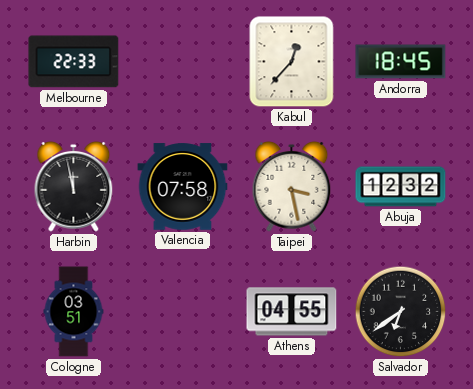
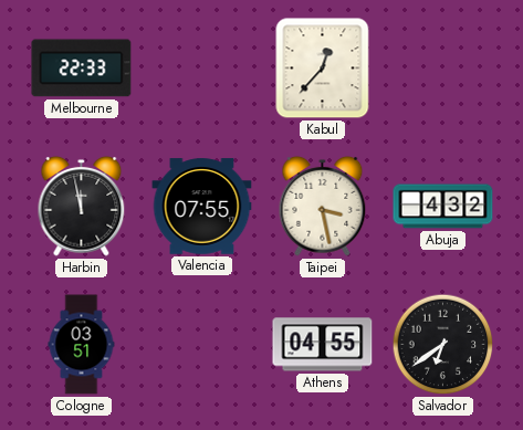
Andorra: 18:45 -> none (401, 62)
Valencia: 07:58 -> 07:55 (202, 207)
Abuja: 12:32 -> 4:32 (443, 207)
